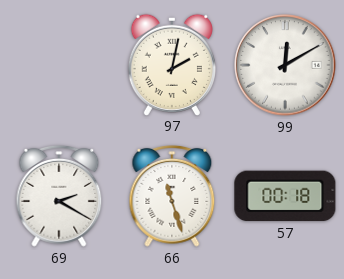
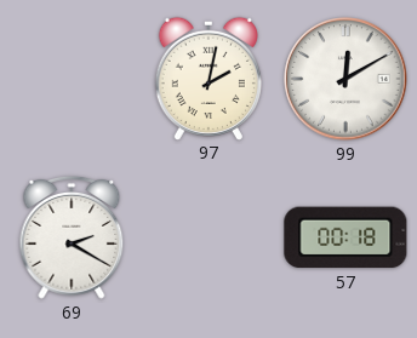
66: 11:27 -> none (172, 197)
